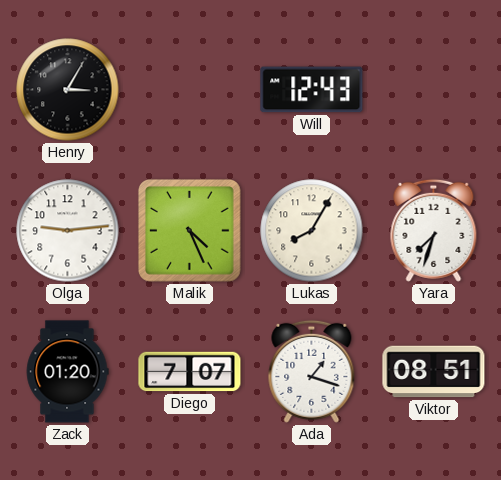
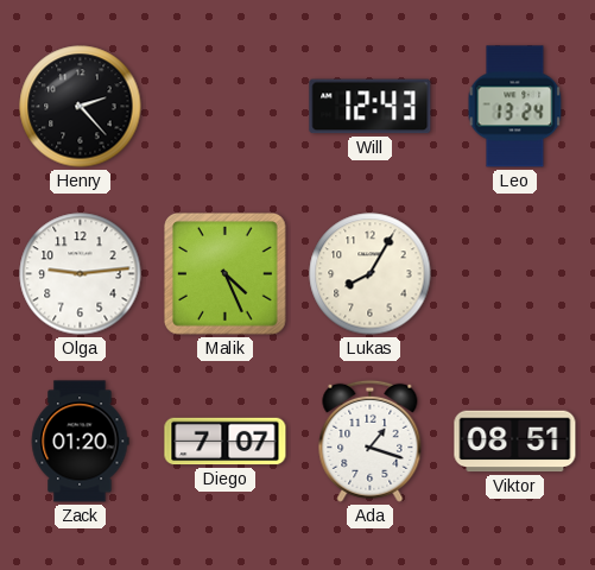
Henry: 3:05 -> 2:23 (81, 107)
Leo: none -> 13:24 (515, 107)
Yara: 7:33 -> none (434, 230)
